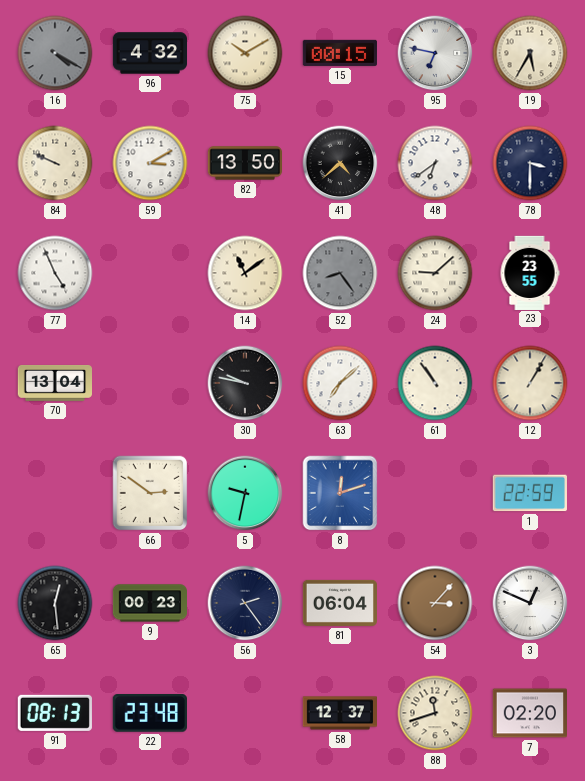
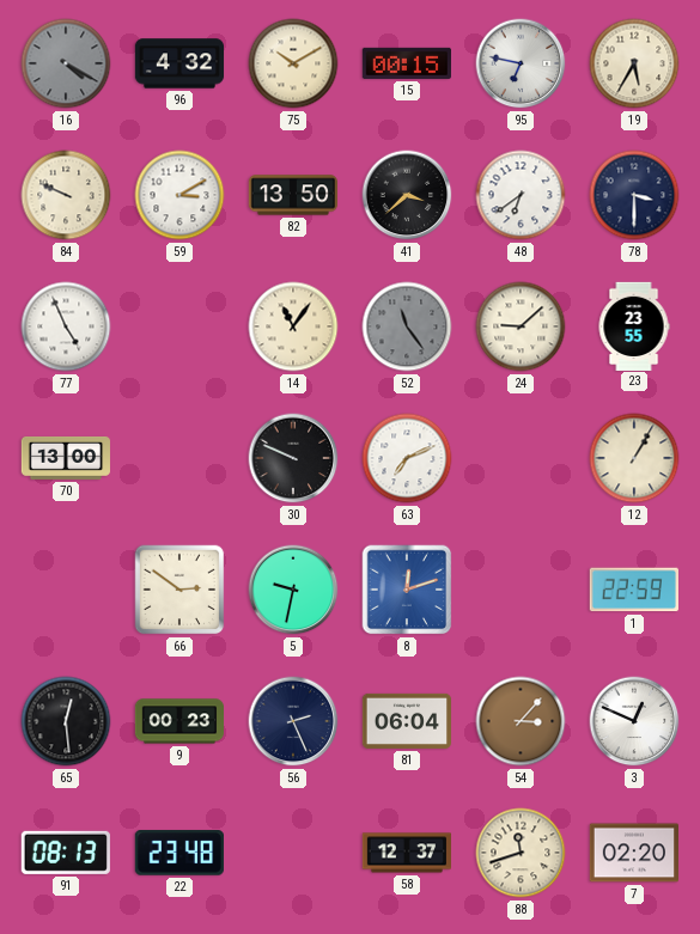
41: 4:38 -> 3:38 (407, 195)
14: 11:09 -> 11:06 (293, 326)
52: 8:24 -> 11:24 (407, 326)
70: 13:04 -> 13:00 (65, 458)
30: 9:47 -> 9:49 (293, 458)
63: 7:08 -> 7:11 (407, 458)
61: 10:54 -> none (435, 383)
56: 2:24 -> 2:26 (293, 721)
